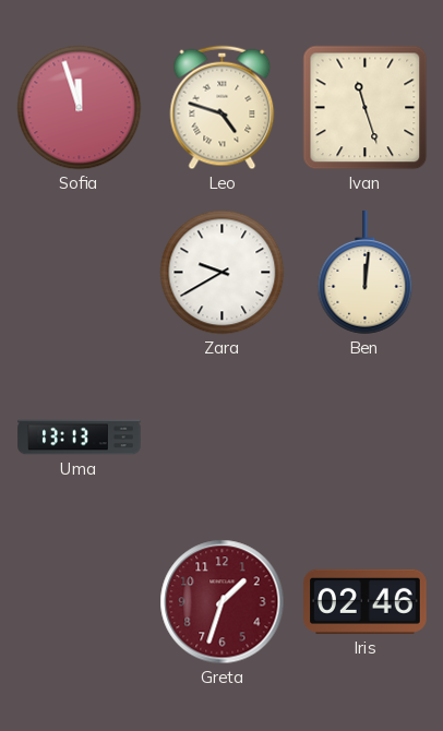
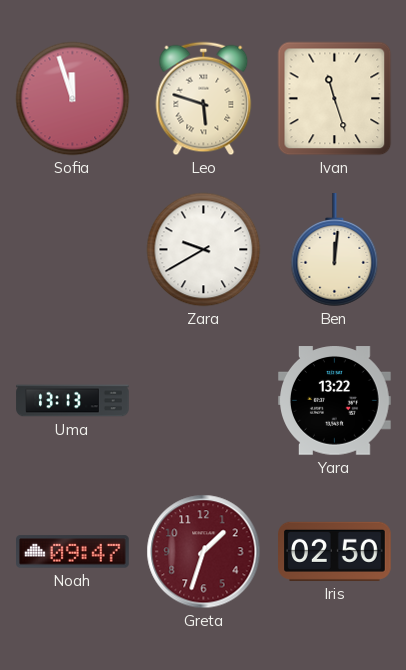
Leo: 4:48 -> 5:48 (204, 99)
Yara: none -> 13:22 (335, 401)
Noah: none -> 09:47 (73, 552)
Iris: 02:46 -> 02:50 (335, 551)
